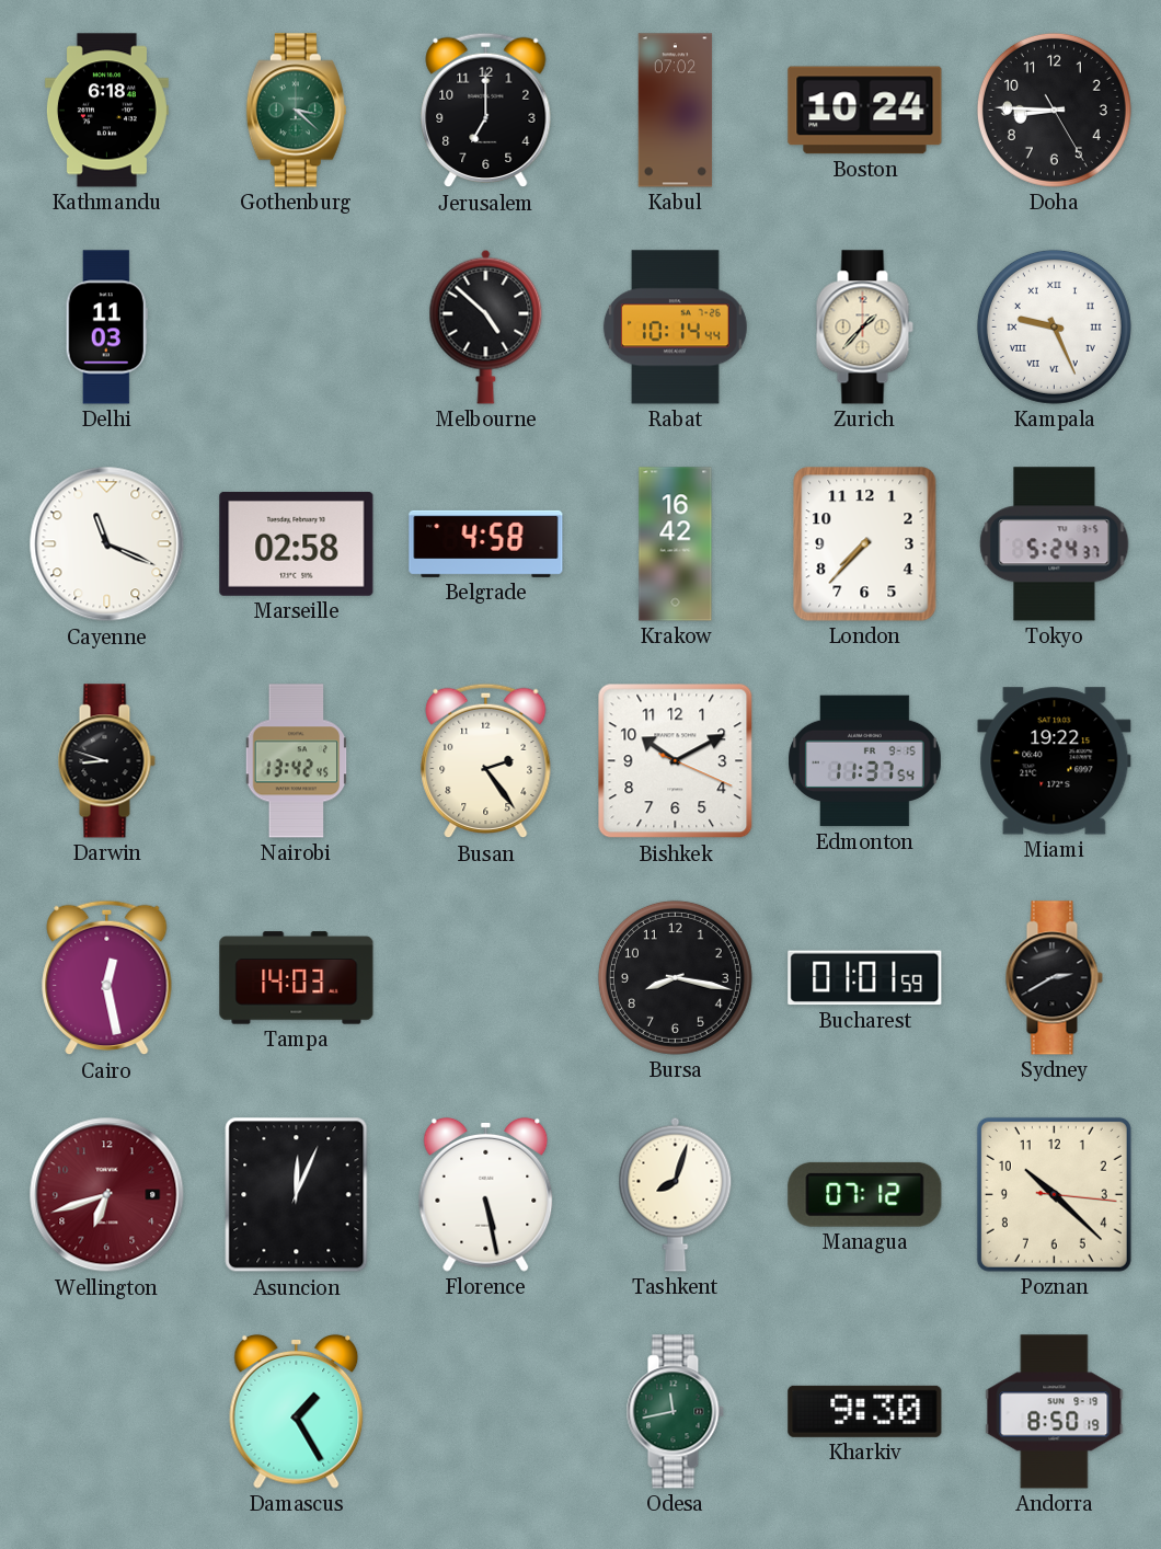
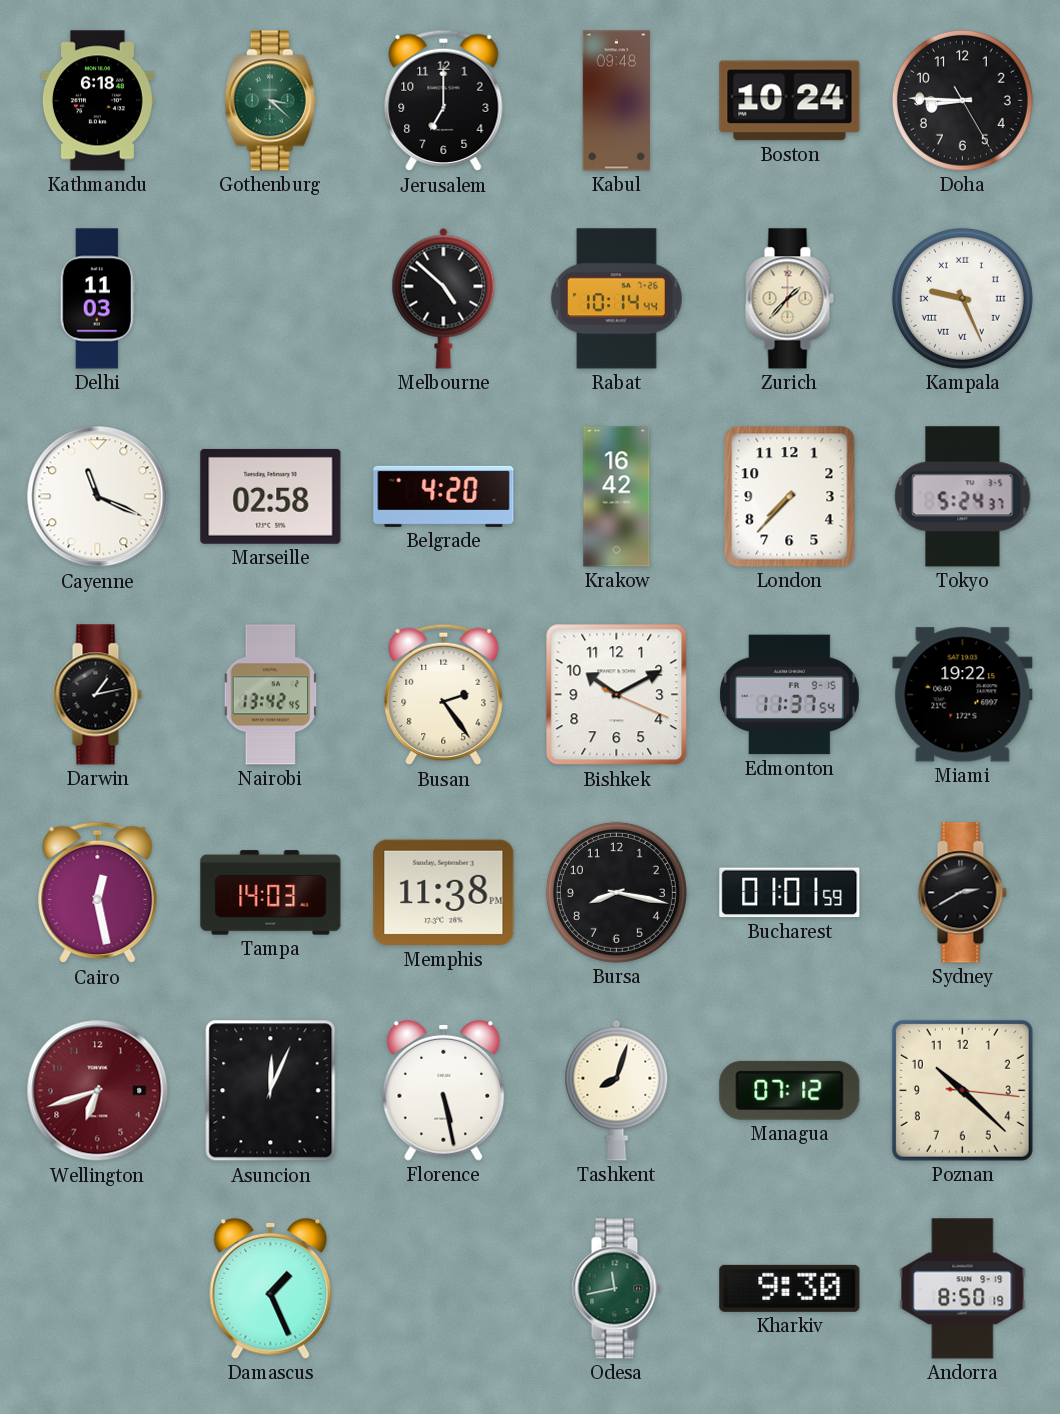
Kabul: 07:02 -> 09:48 (617, 101)
Belgrade: 4:58 -> 4:20 (444, 496)
Darwin: 8:48 -> 1:13 (97, 695)
Memphis: none -> 11:38 (444, 893)
Damascus: 1:25 -> 1:26 (271, 1288)
